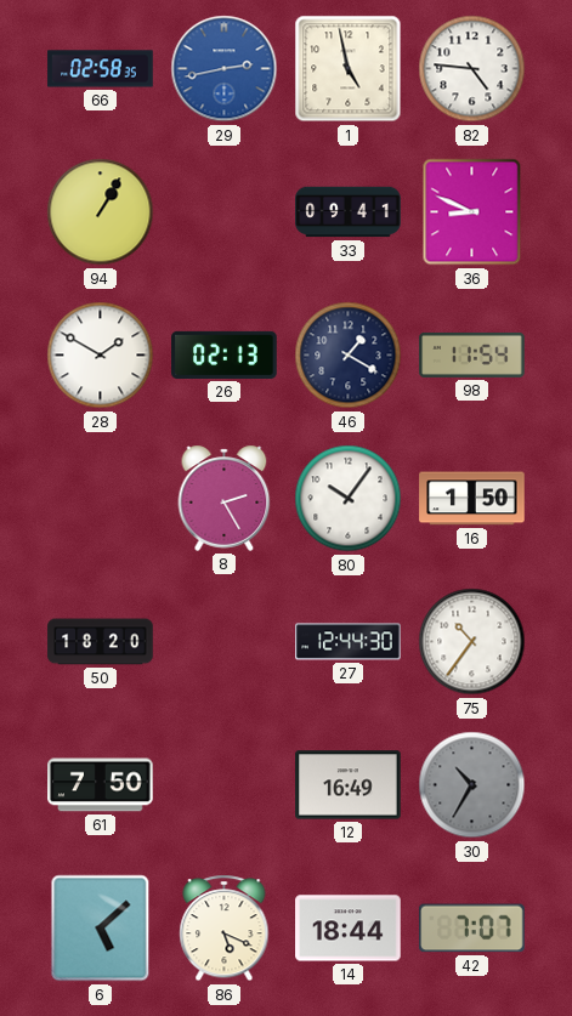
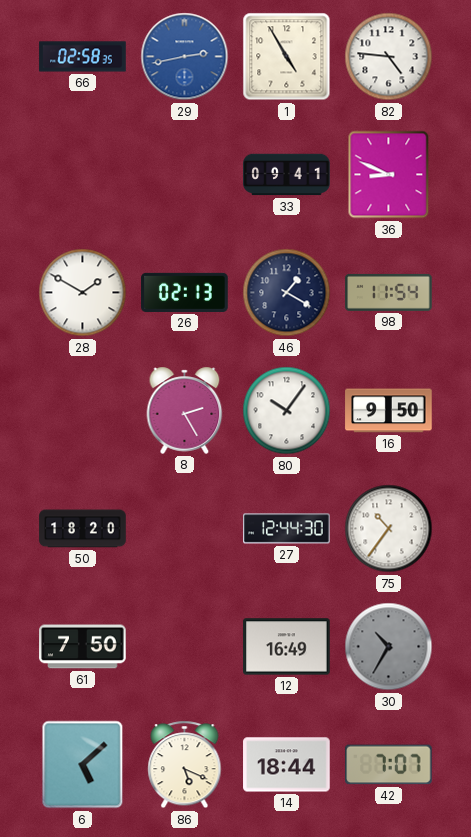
1: 4:58 -> 4:55 (287, 57)
94: 1:05 -> none (101, 212)
16: 1:50 -> 9:50 (389, 411)
